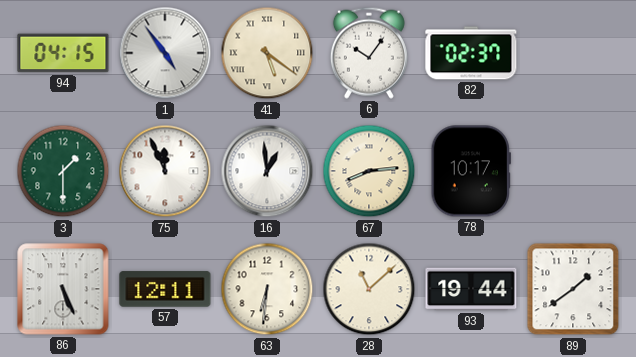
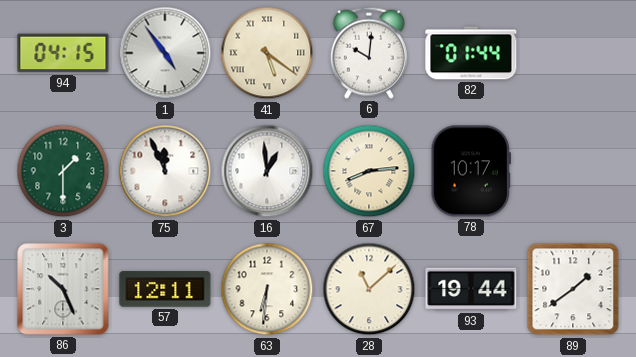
6: 10:06 -> 10:01 (369, 53)
82: 02:37 -> 01:44 (471, 53)
86: 5:26 -> 10:26 (63, 289)
